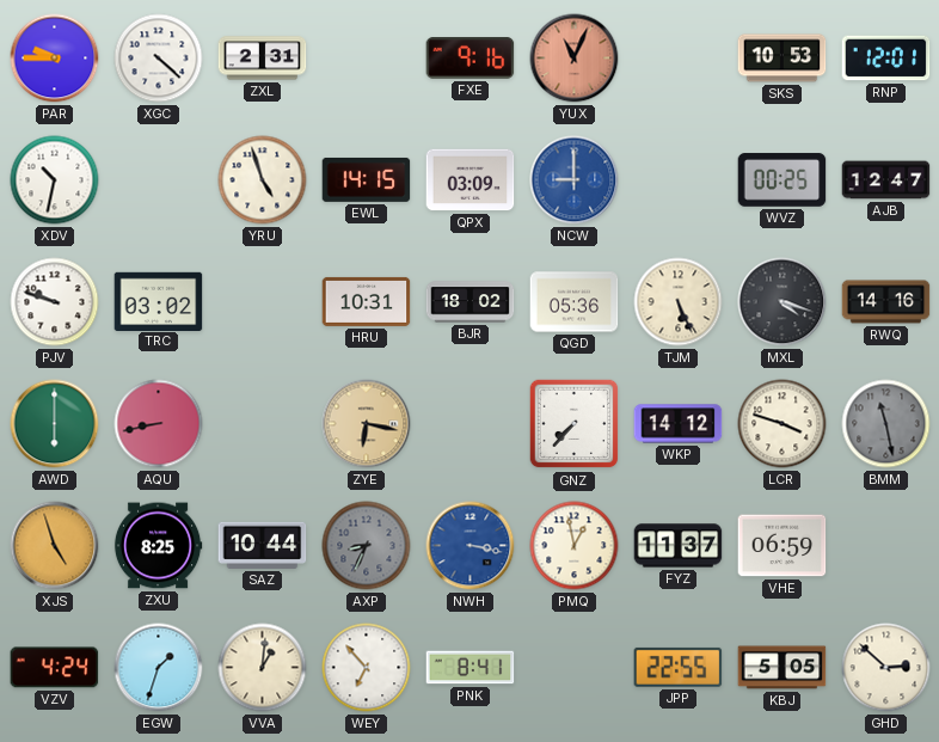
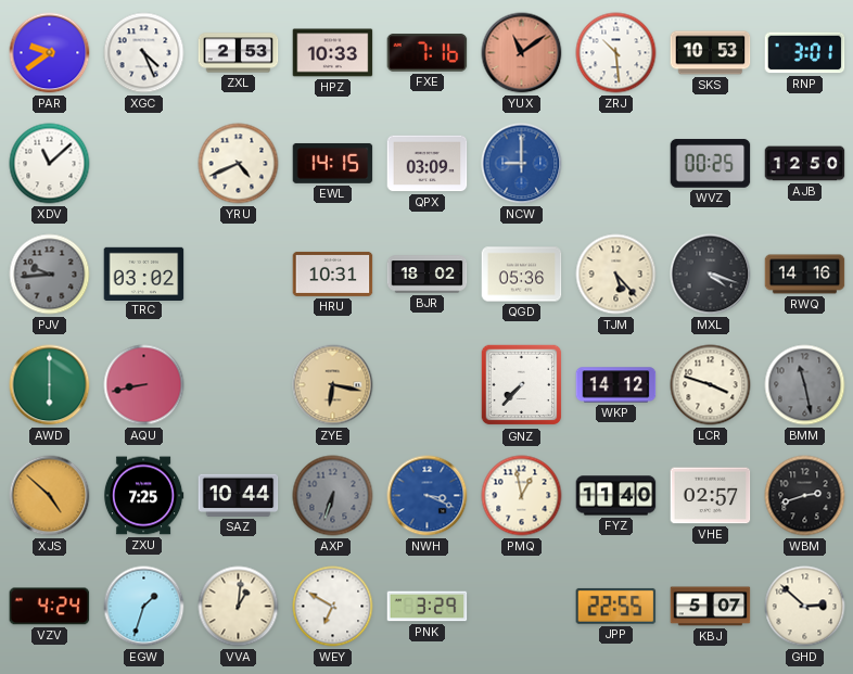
PAR: 9:45 -> 9:39 (50, 53)
XGC: 4:22 -> 4:26 (144, 53)
ZXL: 2:31 -> 2:53 (239, 53)
HPZ: none -> 10:33 (333, 53)
FXE: 9:16 -> 7:16 (428, 53)
YUX: 11:04 -> 11:09 (522, 53)
ZRJ: none -> 10:29 (616, 53)
RNP: 12:01 -> 3:01 (805, 53)
XDV: 10:32 -> 11:08 (50, 164)
YRU: 4:57 -> 4:41 (239, 164)
AJB: 12:47 -> 12:50 (805, 164)
PJV: 9:48 -> 9:44 (50, 275)
PJV dial: white -> grey (50, 275)
TJM: 5:26 -> 5:23 (616, 275)
XJS: 4:57 -> 4:52 (50, 496)
ZXU: 8:25 -> 7:25 (143, 496)
AXP: 8:34 -> 6:33 (333, 496)
NWH: 3:17 -> 3:19 (428, 496)
FYZ: 11:37 -> 11:40 (616, 496)
VHE: 06:59 -> 02:57 (711, 496)
WBM: none -> 2:42 (805, 496)
WEY: 6:53 -> 6:50 (333, 607)
PNK: 8:41 -> 3:29 (428, 607)
KBJ: 5:05 -> 5:07 (711, 607)
